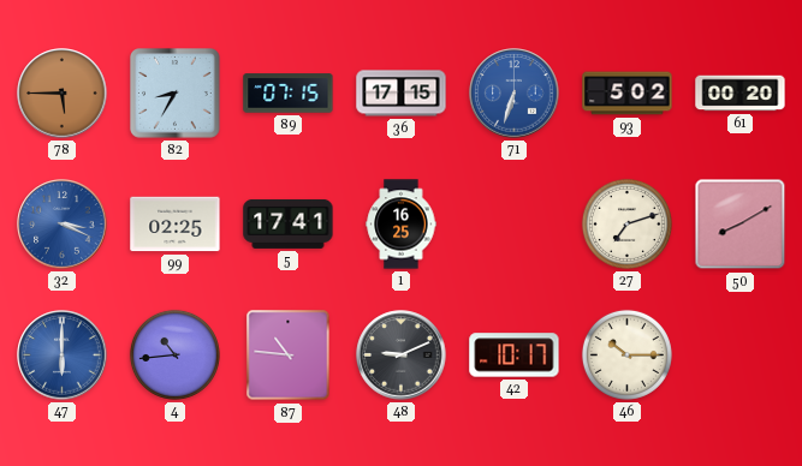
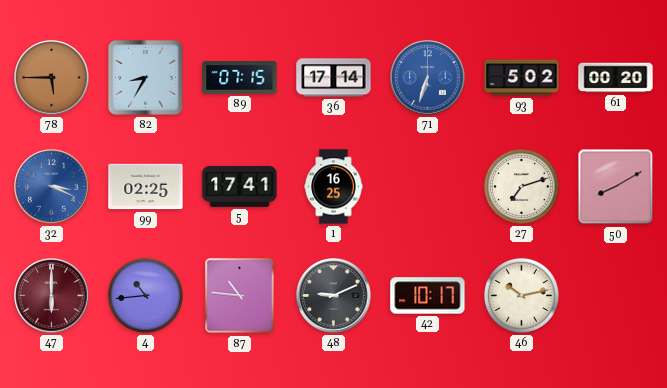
36: 17:15 -> 17:14 (334, 78)
47 dial: blue -> burgundy (52, 296)
46: 10:15 -> 10:13 (521, 295)
